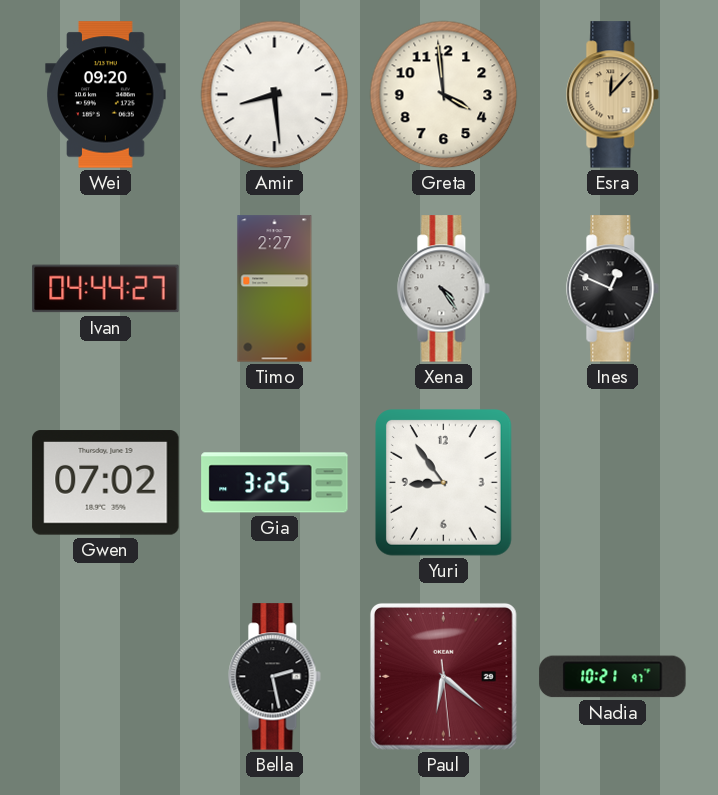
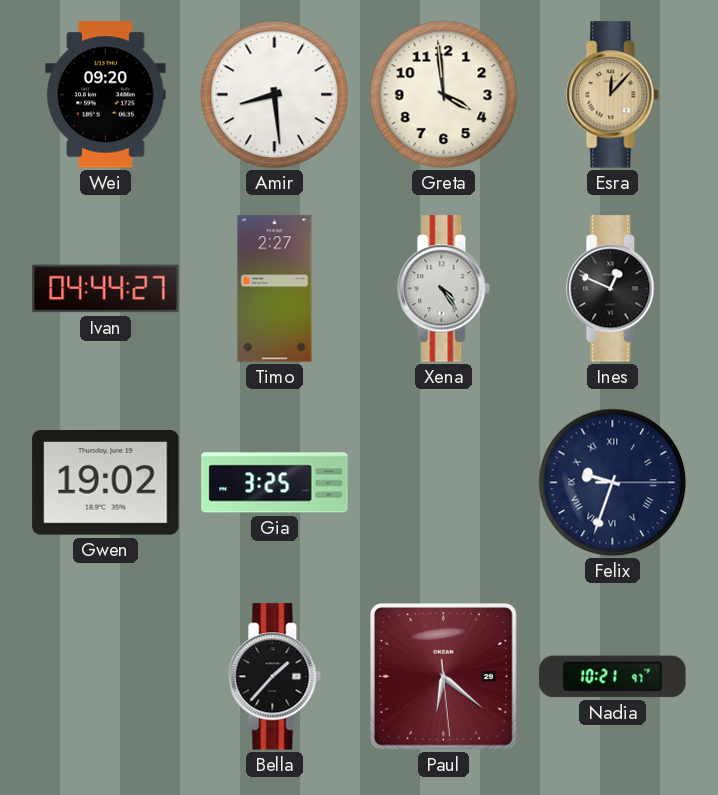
Gwen: 07:02 -> 19:02 (106, 483)
Yuri: 8:54 -> none (444, 483)
Felix: none -> 9:33 (613, 483)
Bella: 2:28 -> 1:37 (275, 677)
